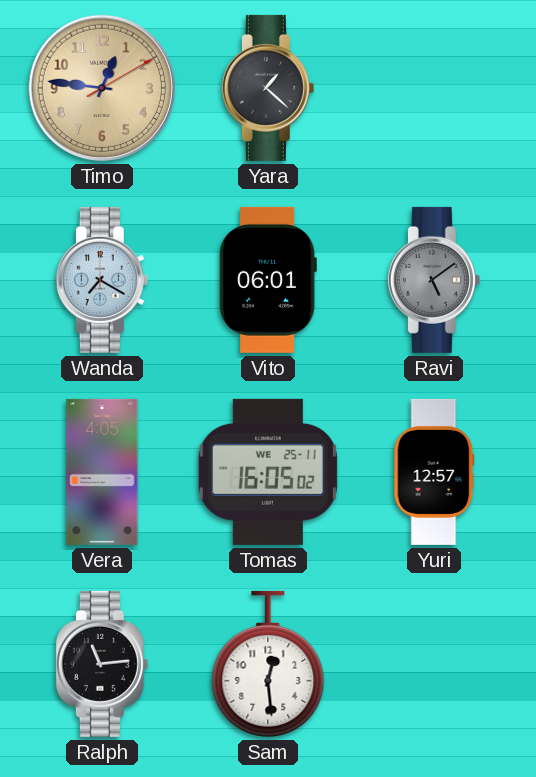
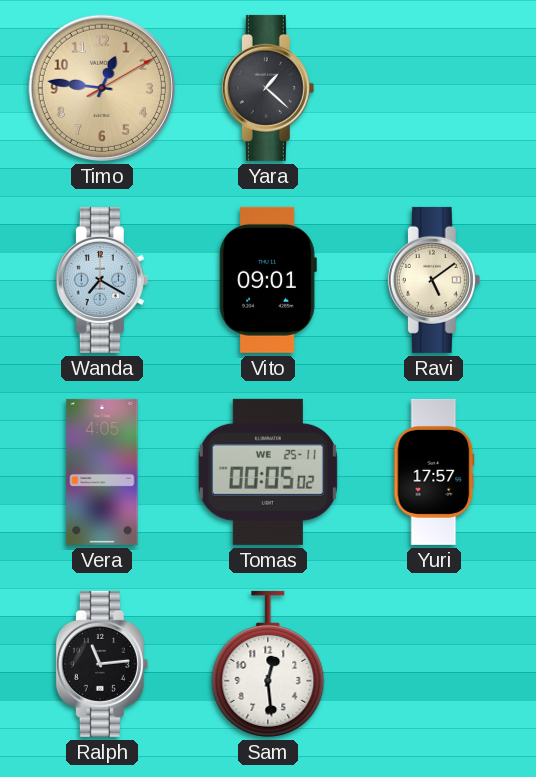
Vito: 06:01 -> 09:01 (268, 280)
Ravi dial: grey -> cream (434, 280)
Tomas: 16:05 -> 00:05 (268, 472)
Yuri: 12:57 -> 17:57 (434, 472)
